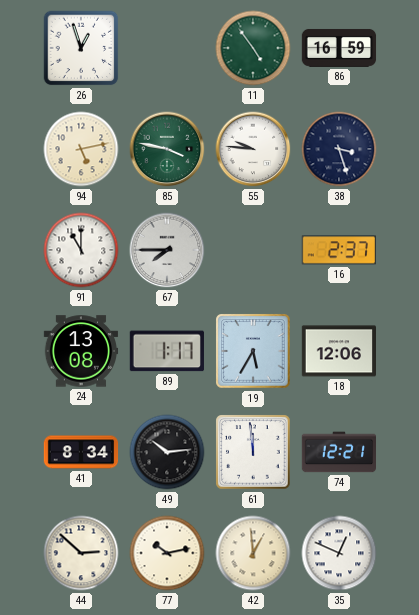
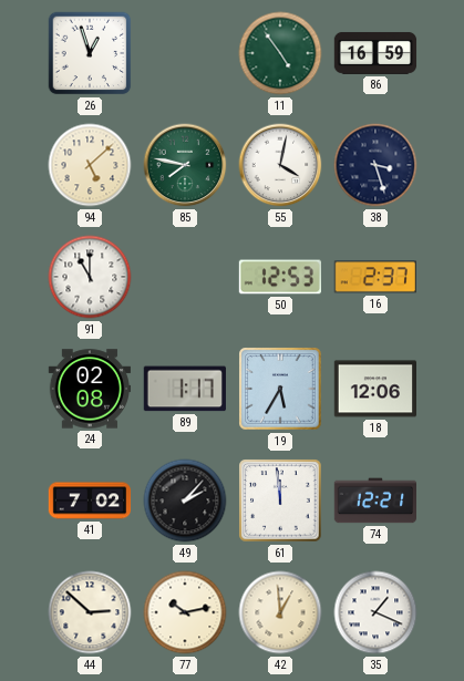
94: 5:13 -> 5:08 (90, 165)
85: 3:47 -> 7:47 (185, 165)
55: 9:46 -> 4:02 (280, 165)
67: 7:45 -> none (167, 250)
50: none -> 12:53 (279, 277)
24: 13:08 -> 02:08 (90, 389)
41: 8:34 -> 7:02 (90, 501)
49: 10:14 -> 2:07 (185, 501)
35: 12:49 -> 1:19 (375, 612)
